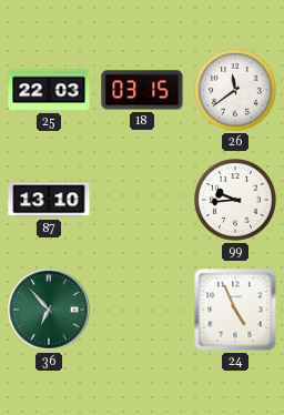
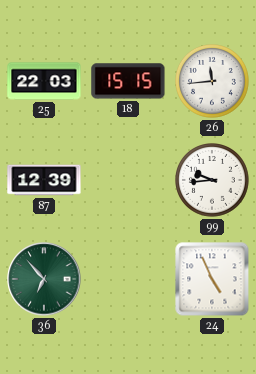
18: 03:15 -> 15:15 (128, 81)
26: 11:39 -> 11:44 (213, 82)
87: 13:10 -> 12:39 (44, 180)
